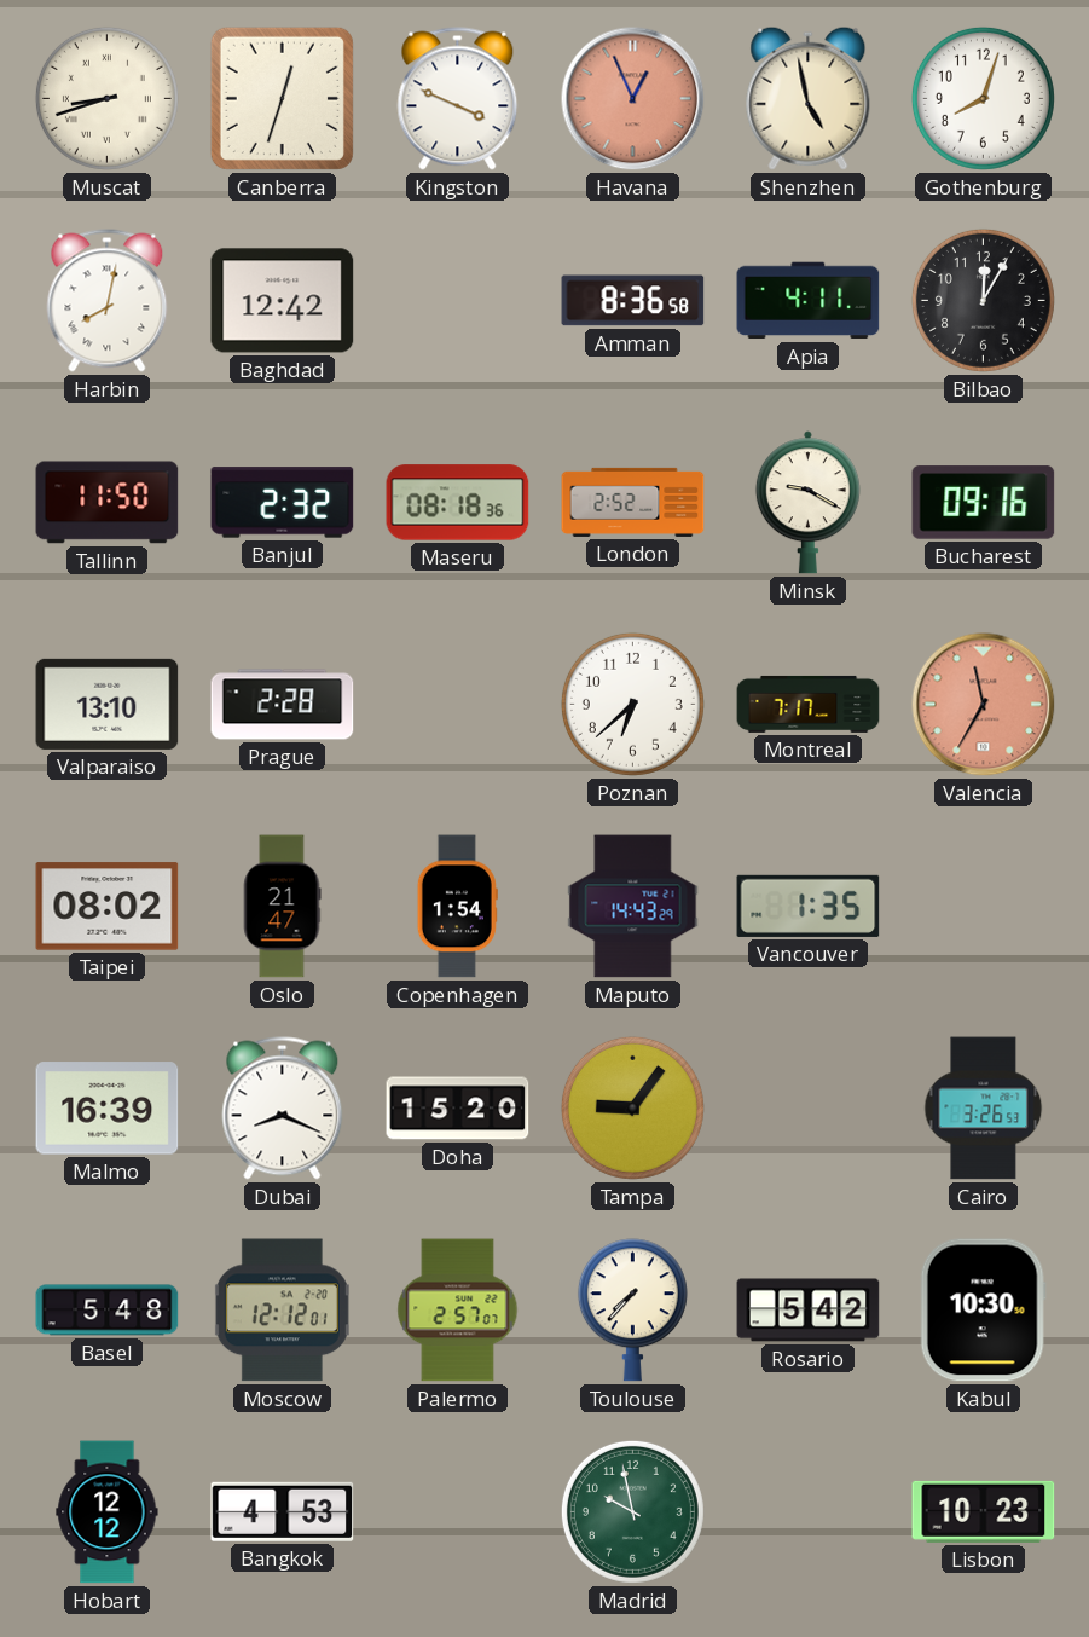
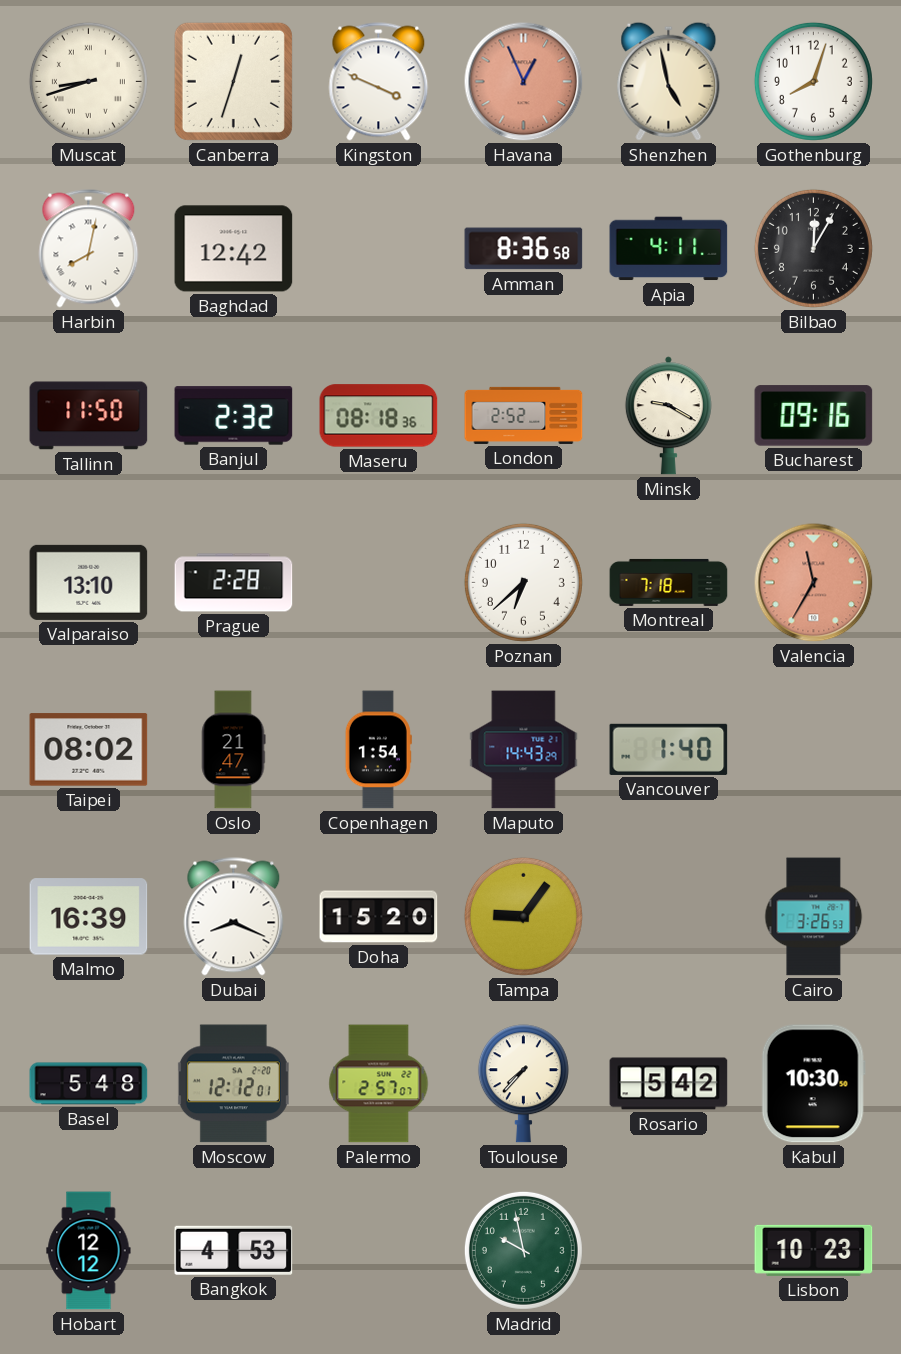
Montreal: 7:17 -> 7:18 (669, 582)
Vancouver: 1:35 -> 1:40 (669, 749)
